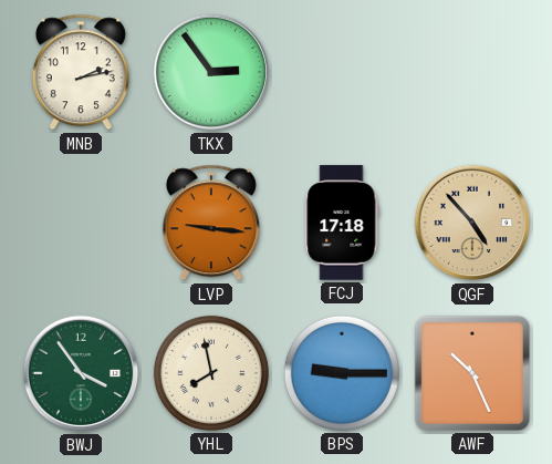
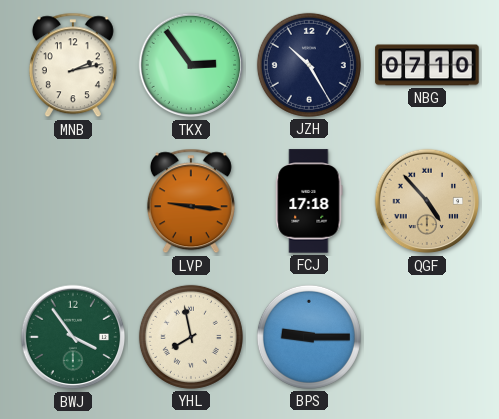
JZH: none -> 10:25 (309, 65)
NBG: none -> 07:10 (427, 65)
AWF: 10:26 -> none (472, 373)
